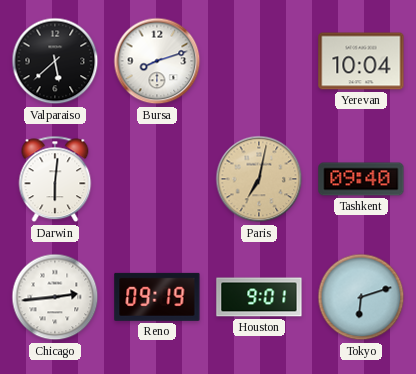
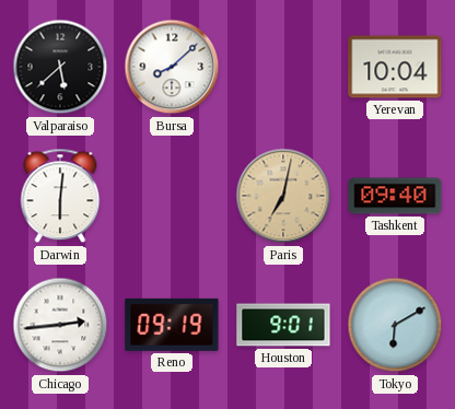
Bursa: 8:12 -> 8:08 (172, 67)
Tokyo: 6:12 -> 6:10 (395, 325)
